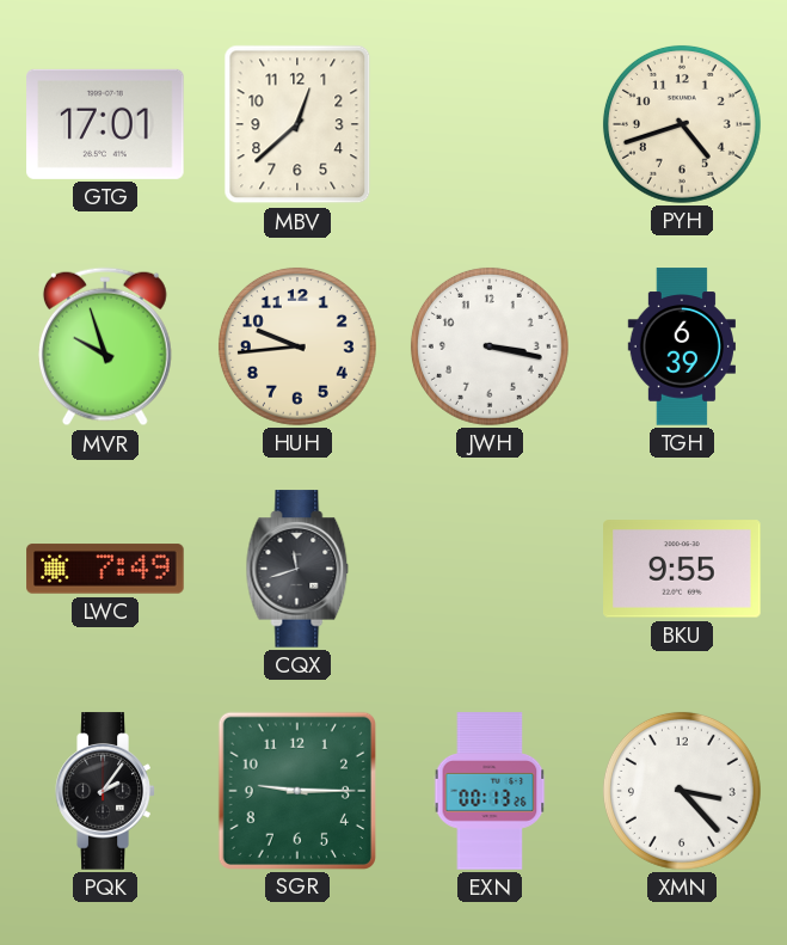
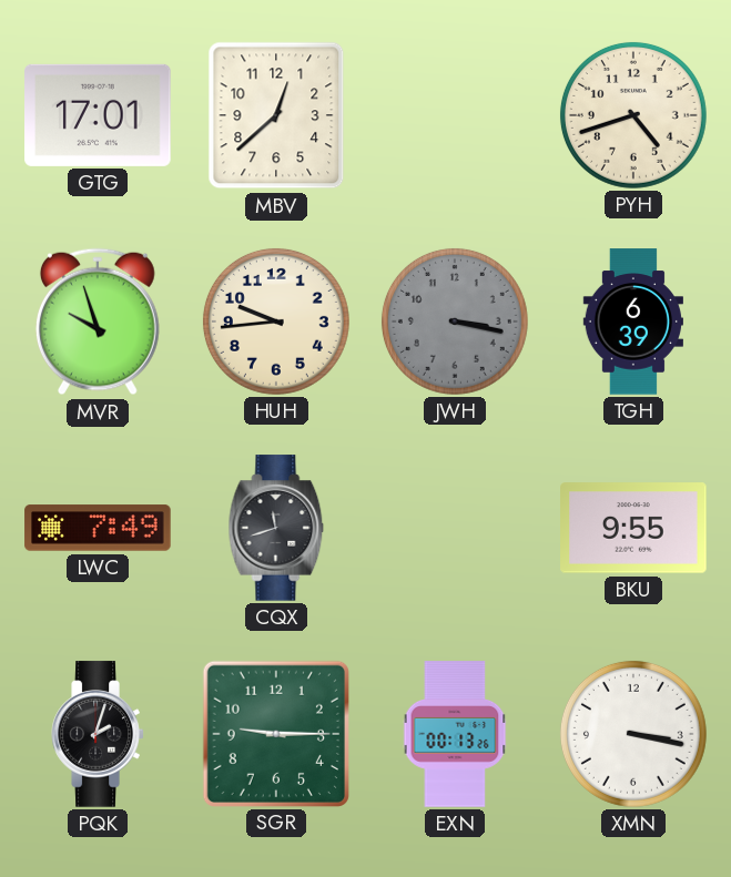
JWH dial: white -> grey (455, 322)
PQK: 2:06 -> 2:03 (98, 734)
XMN: 3:23 -> 3:17 (633, 734)
